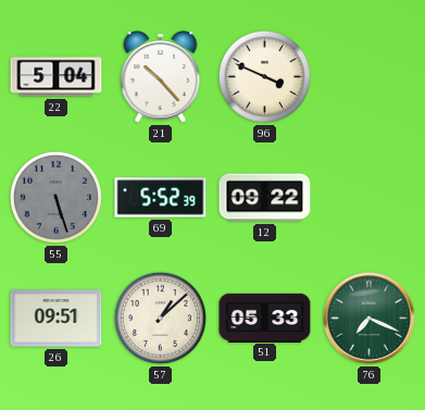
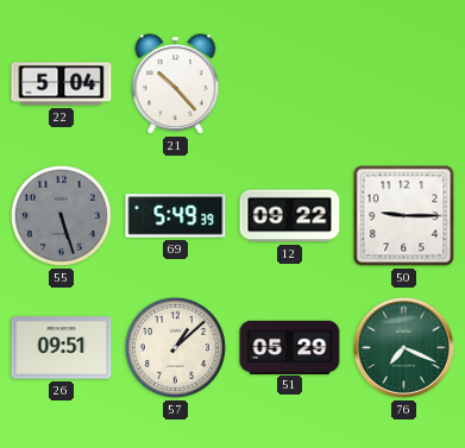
96: 3:49 -> none (264, 76)
69: 5:52 -> 5:49 (176, 216)
50: none -> 9:15 (404, 216)
51: 05:33 -> 05:29 (290, 347)
